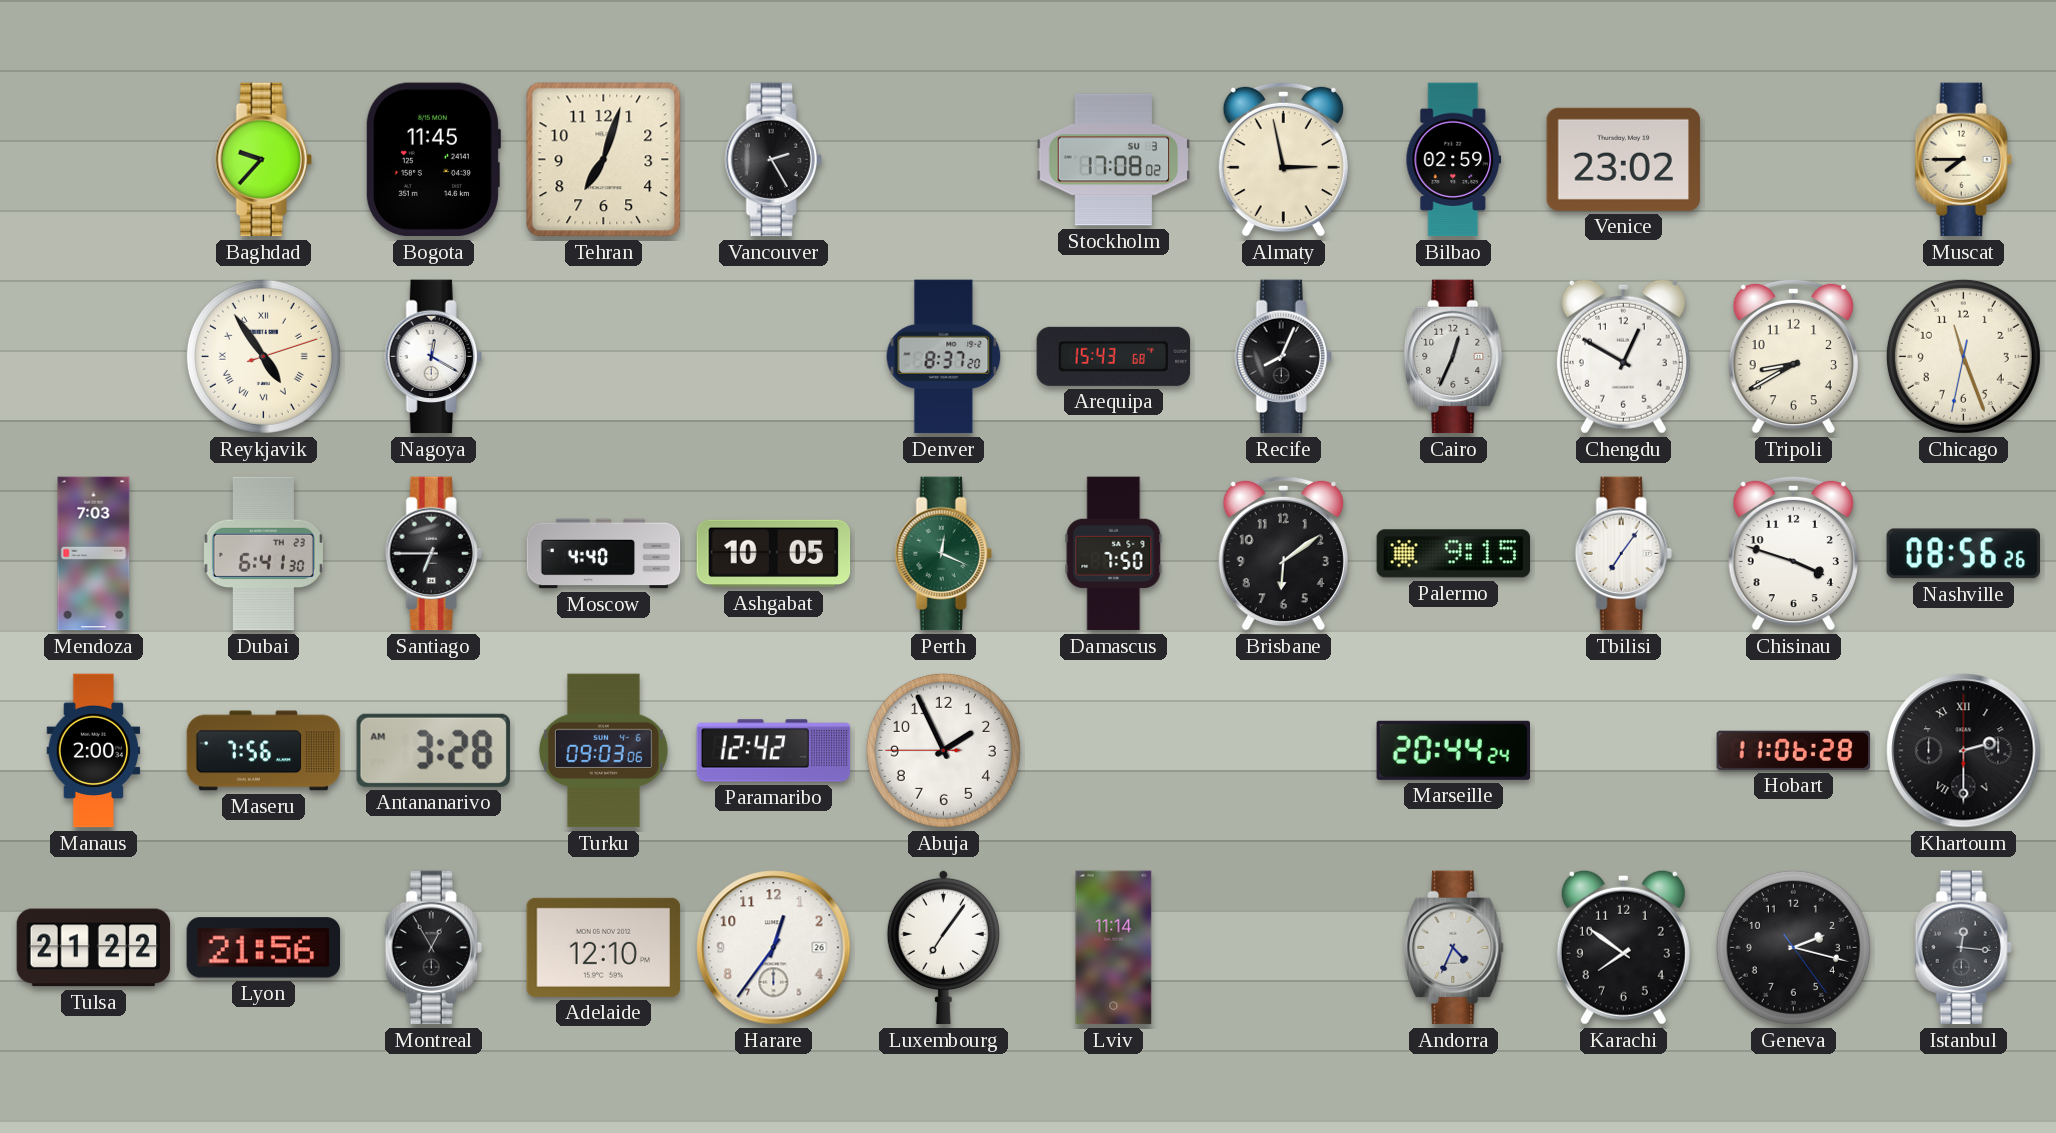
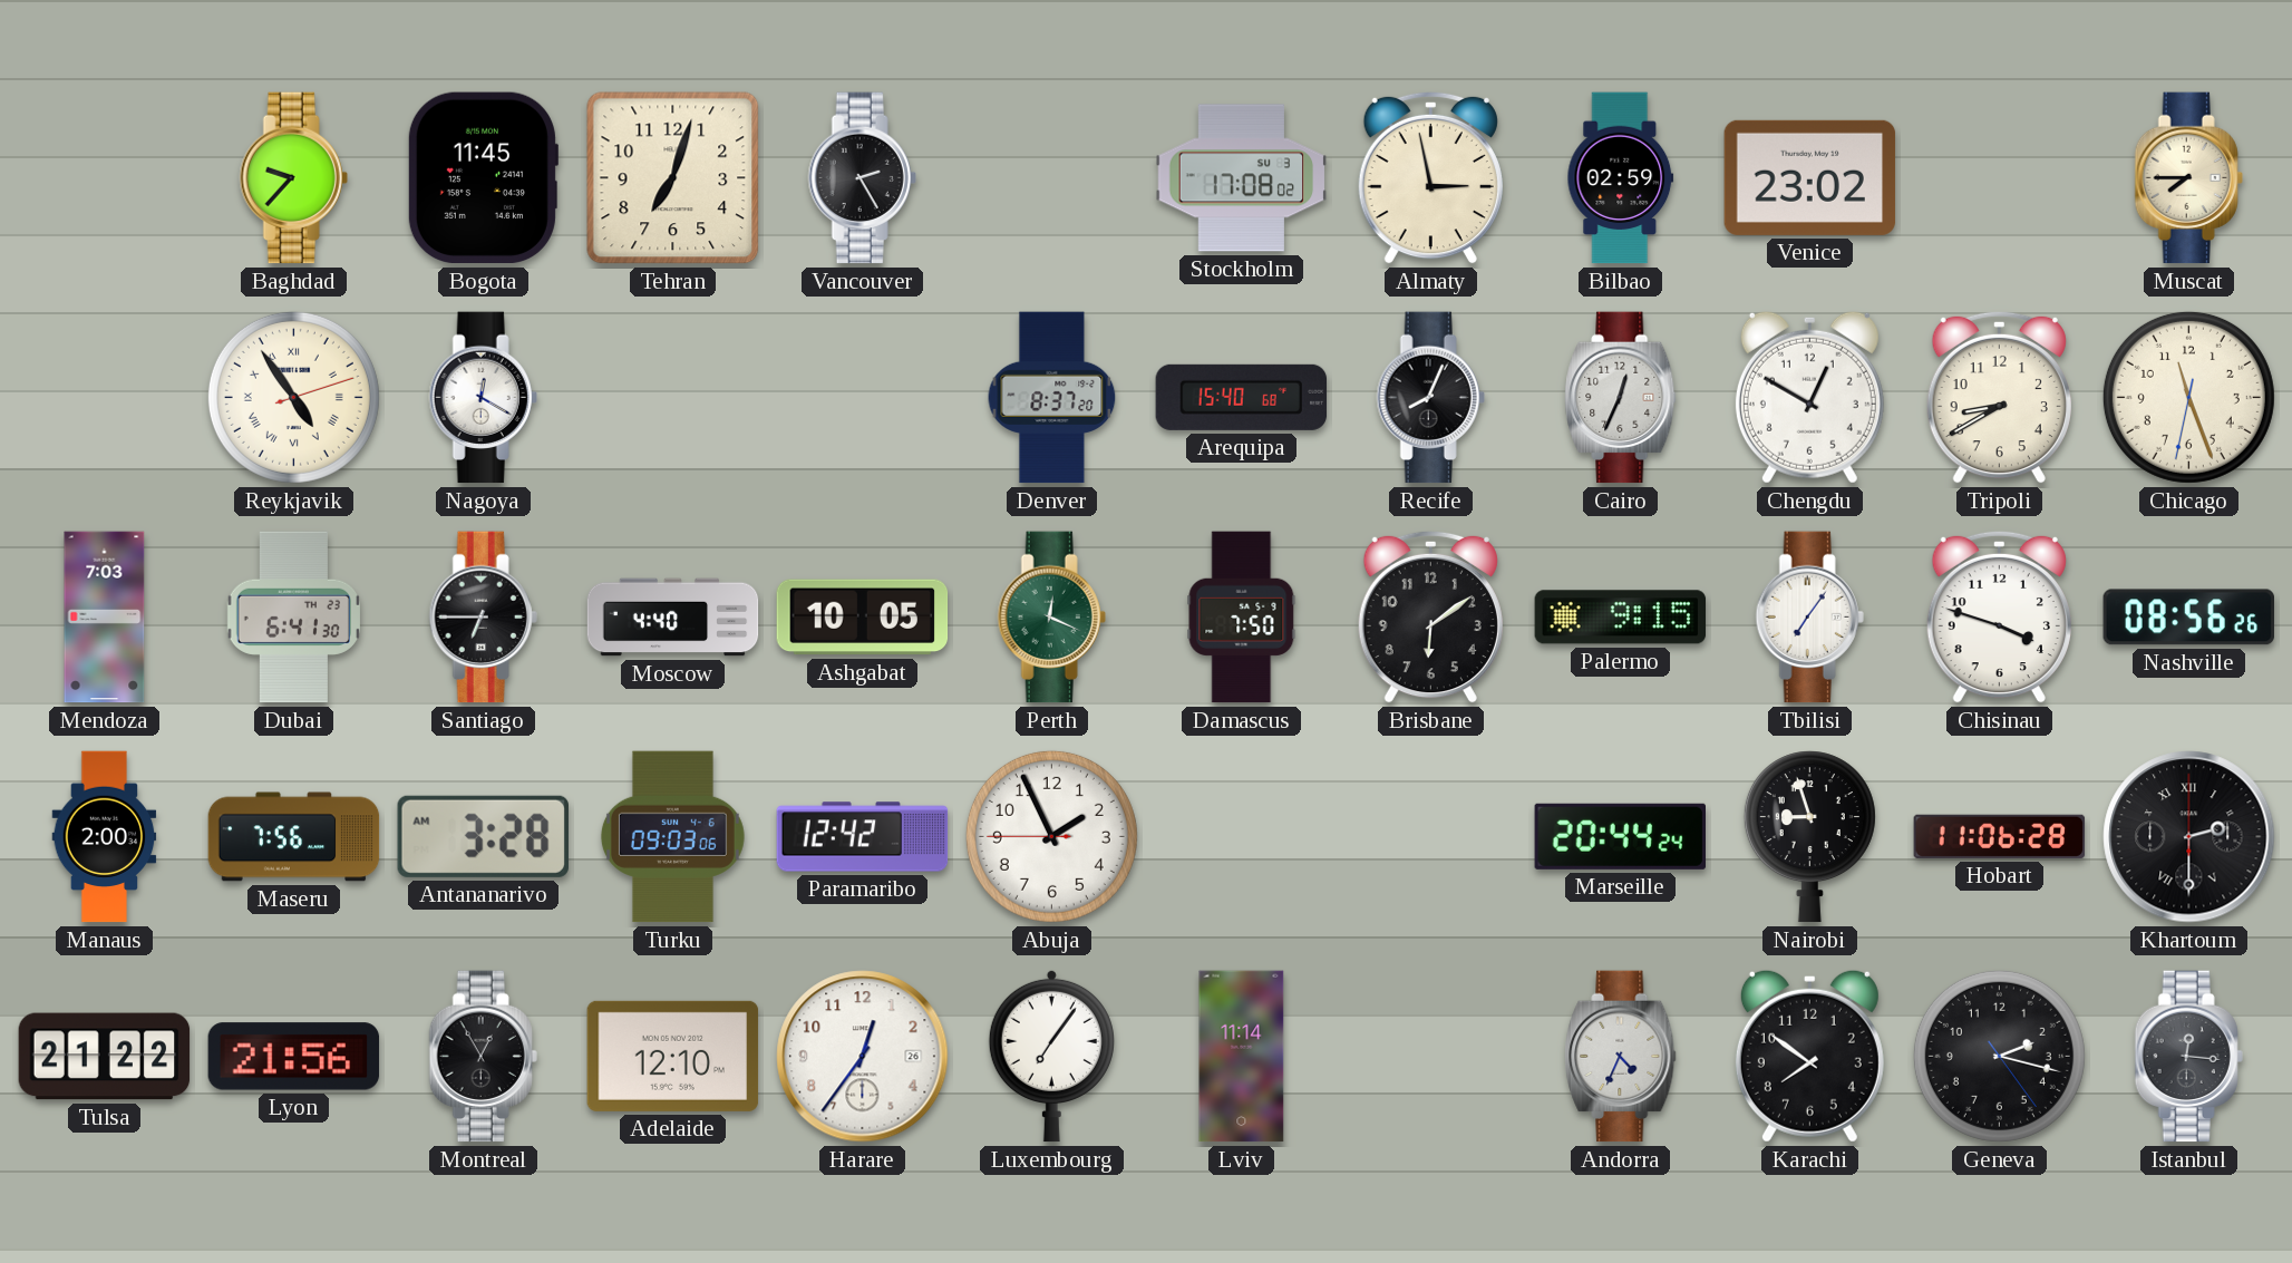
Arequipa: 15:43 -> 15:40 (1242, 397)
Nairobi: none -> 8:57 (1809, 837)
